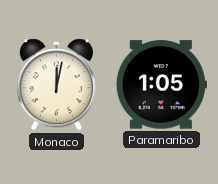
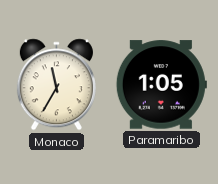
Monaco: 12:02 -> 11:35 (56, 85)
